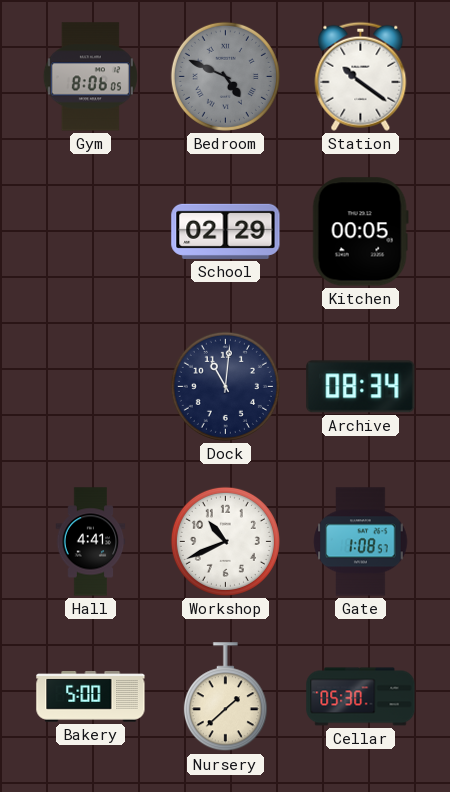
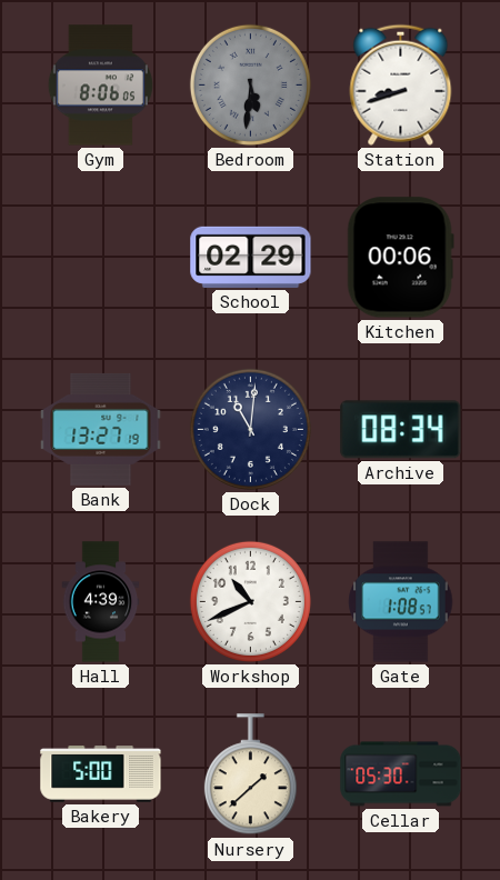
Bedroom: 4:49 -> 5:31 (250, 84)
Station: 10:21 -> 8:42 (401, 84)
Kitchen: 00:05 -> 00:06 (400, 258)
Bank: none -> 13:27 (101, 429)
Hall: 4:41 -> 4:39 (101, 602)
